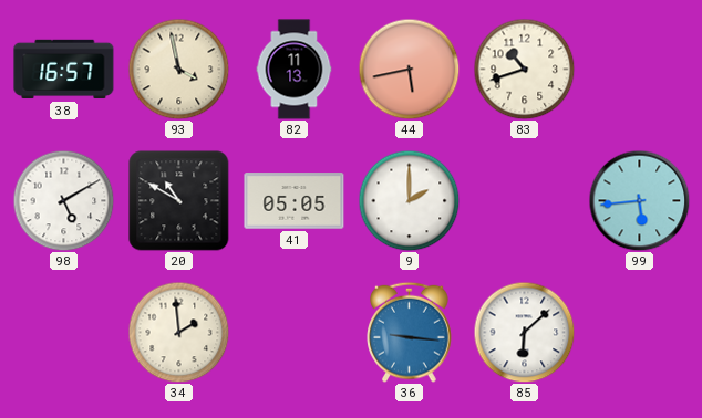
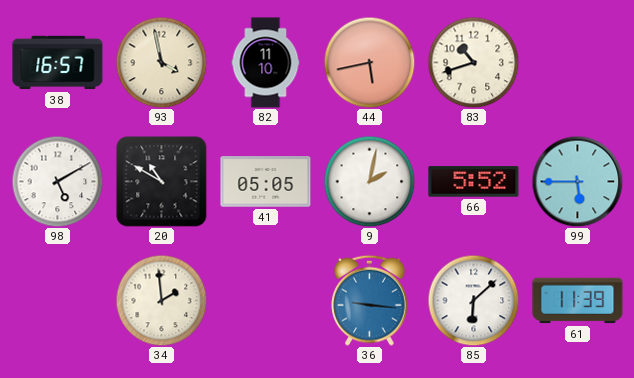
82: 11:13 -> 11:10 (266, 63)
9: 2:00 -> 2:02 (369, 181)
66: none -> 5:52 (474, 182)
99: 5:44 -> 5:45 (577, 181)
61: none -> 11:39 (578, 301)
